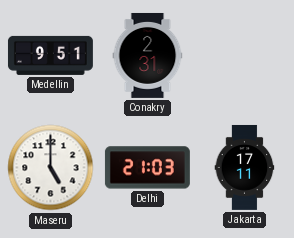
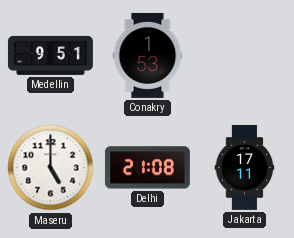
Conakry: 2:31 -> 1:53 (148, 55)
Delhi: 21:03 -> 21:08 (147, 168)
